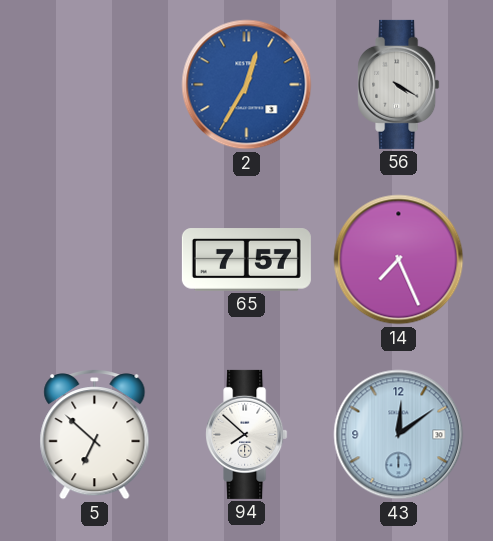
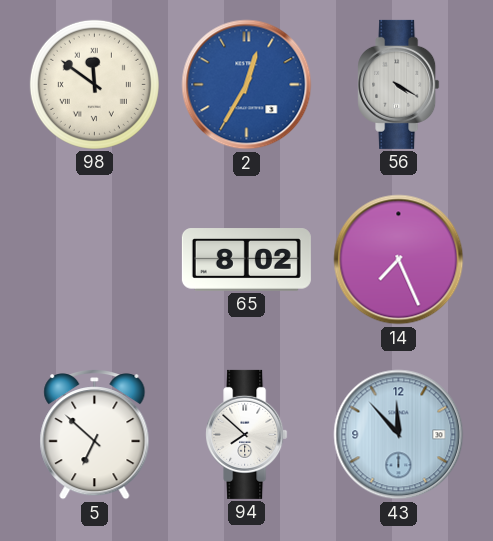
98: none -> 11:51 (94, 84)
65: 7:57 -> 8:02 (246, 260)
43: 12:09 -> 11:53 (399, 435)
